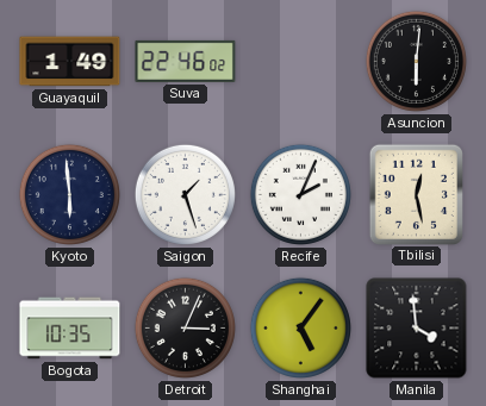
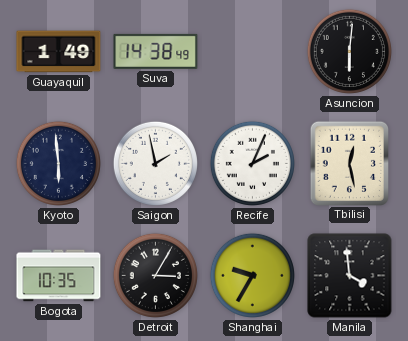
Suva: 22:46 -> 14:38 (156, 51)
Saigon: 1:27 -> 1:58 (155, 163)
Detroit: 3:04 -> 3:05 (155, 275)
Shanghai: 5:06 -> 9:35 (252, 275)
